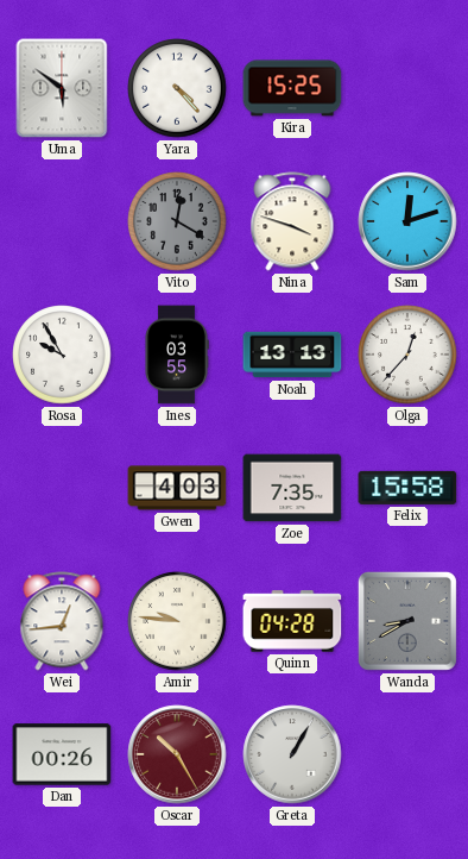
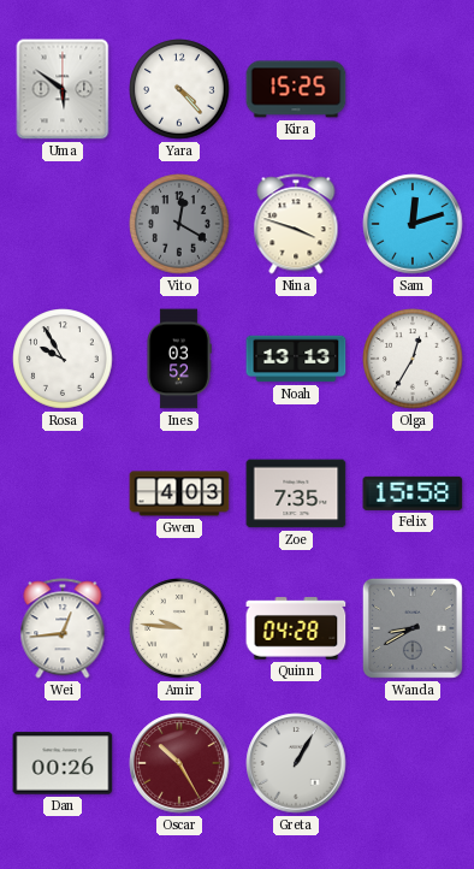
Ines: 03:55 -> 03:52 (179, 359)
Olga: 12:37 -> 12:35 (413, 359)
